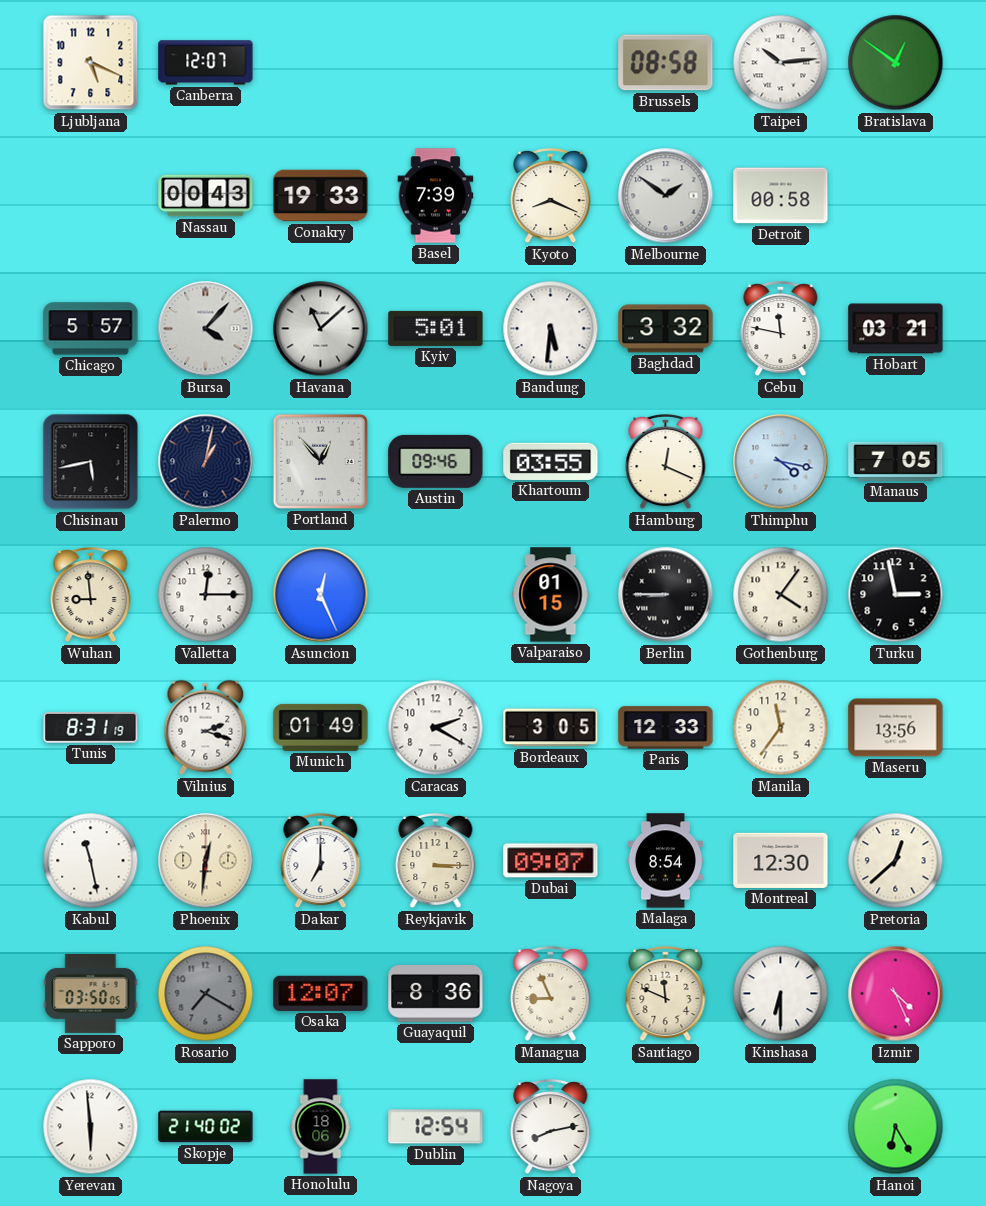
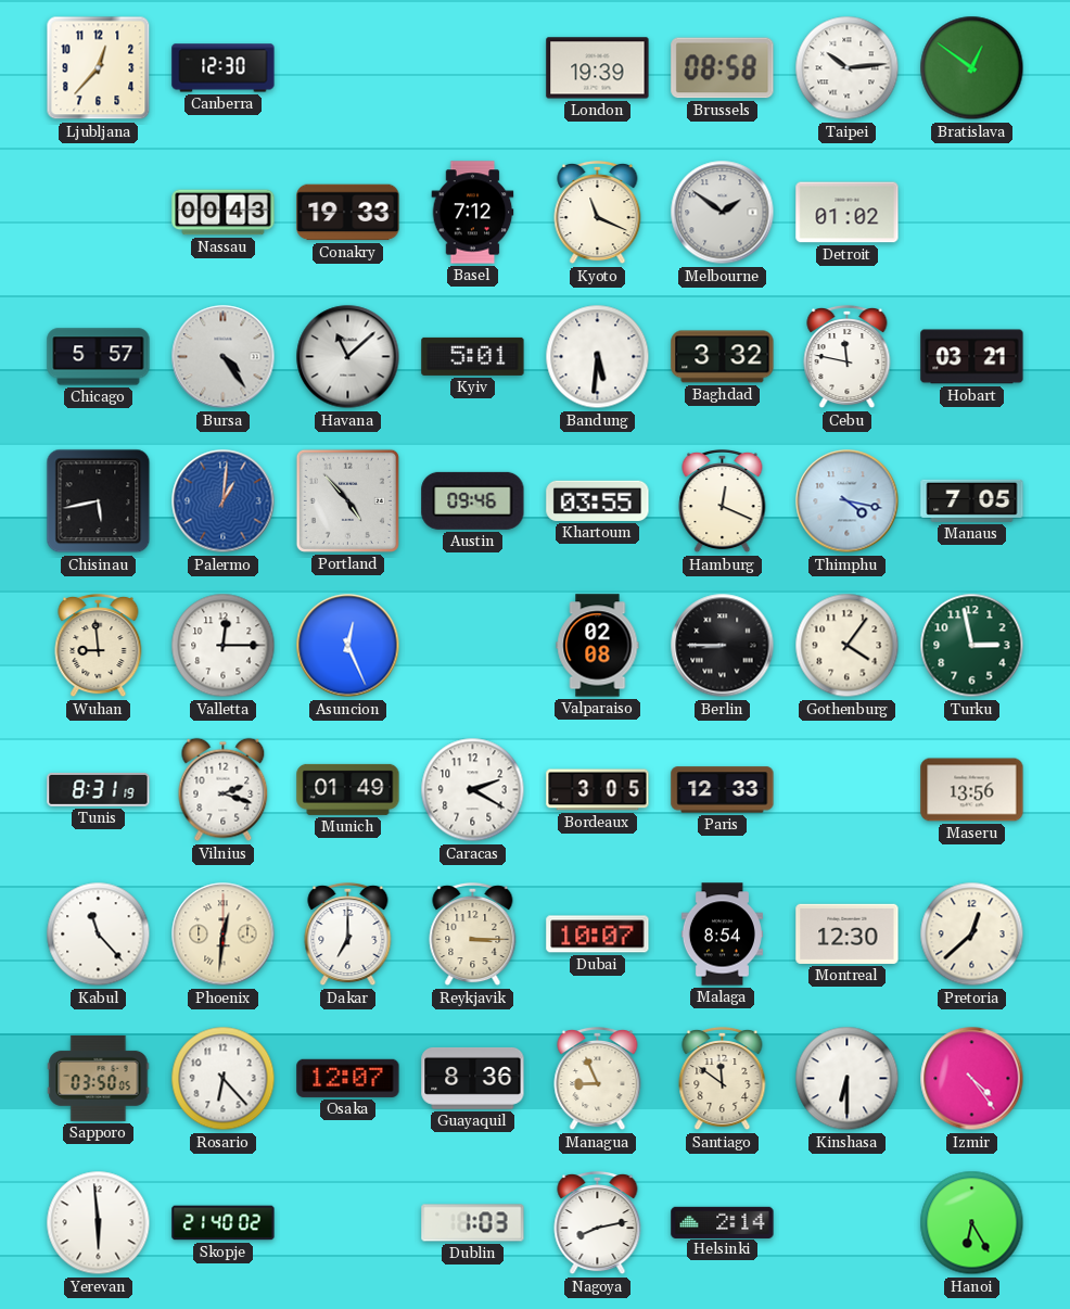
Ljubljana: 5:19 -> 12:37 (99, 68)
Canberra: 12:07 -> 12:30 (224, 68)
London: none -> 19:39 (598, 68)
Basel: 7:39 -> 7:12 (473, 213)
Kyoto: 8:19 -> 11:19 (598, 213)
Detroit: 00:58 -> 01:02 (848, 213)
Bursa: 4:07 -> 4:24 (224, 357)
Palermo: 1:02 -> 1:01 (224, 501)
Palermo dial: navy -> blue (224, 501)
Portland: 12:53 -> 4:53 (347, 500)
Valparaiso: 01:15 -> 02:08 (598, 646)
Turku dial: black -> green (972, 646)
Manila: 11:36 -> none (781, 728)
Kabul: 11:28 -> 11:23 (99, 935)
Dubai: 09:07 -> 10:07 (598, 935)
Rosario: 7:20 -> 6:23 (224, 1079)
Rosario dial: grey -> white (224, 1079)
Santiago: 11:49 -> 11:51 (723, 1079)
Izmir: 4:26 -> 4:24 (972, 1079)
Honolulu: 18:06 -> none (321, 1127)
Dublin: 12:54 -> 1:03 (473, 1223)
Helsinki: none -> 2:14 (723, 1222)
